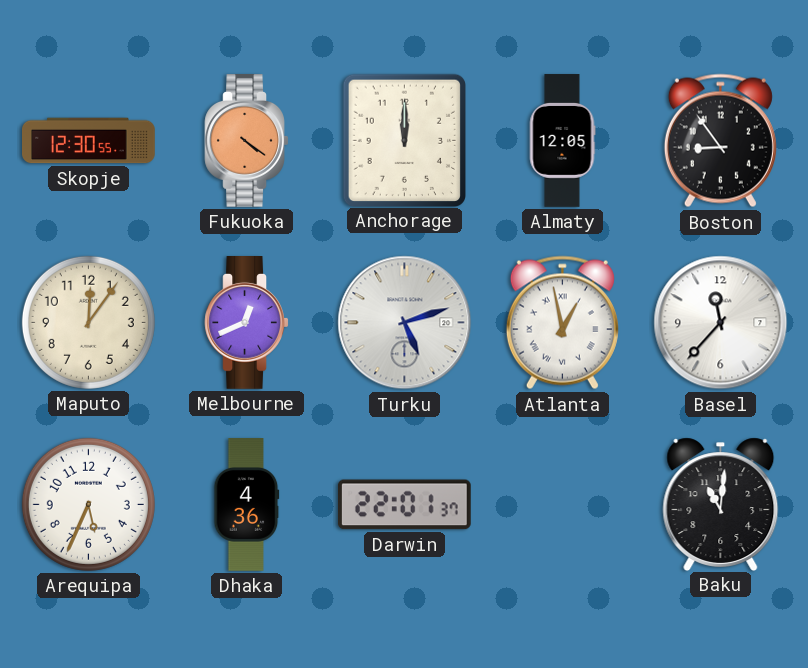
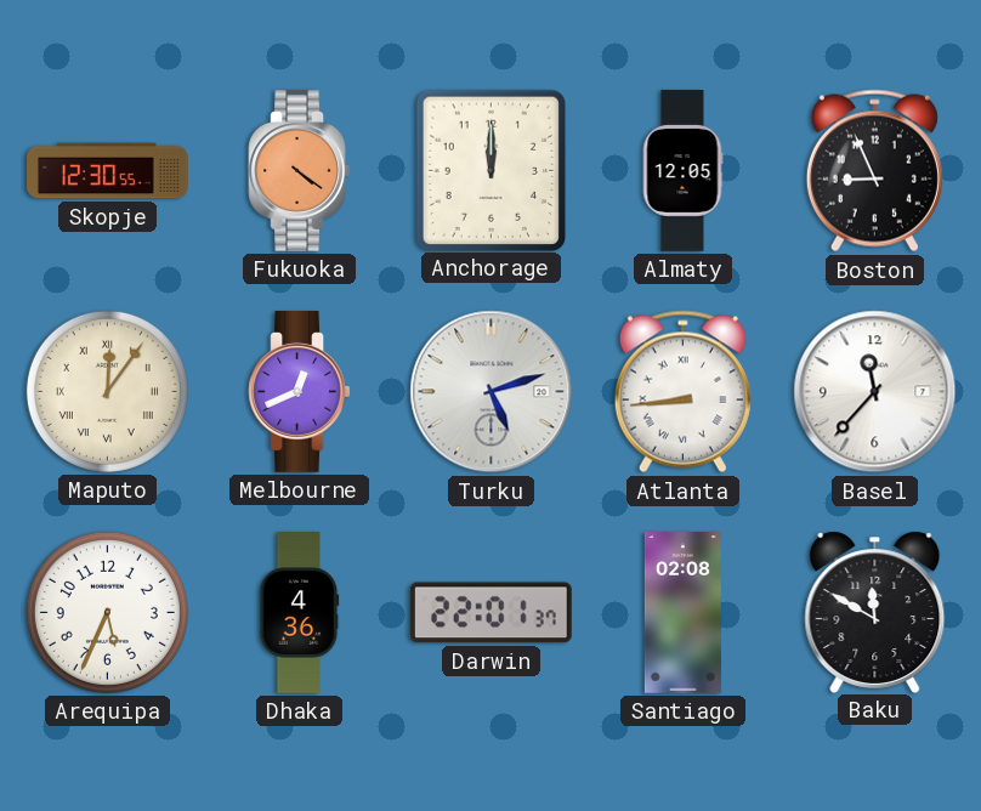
Boston: 8:54 -> 8:56 (874, 171)
Maputo numerals: Arabic -> Roman (107, 391)
Atlanta: 12:58 -> 8:44 (682, 392)
Santiago: none -> 02:08 (682, 613)
Baku: 11:01 -> 11:50 (875, 612)
